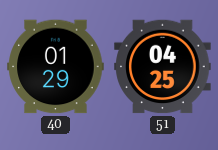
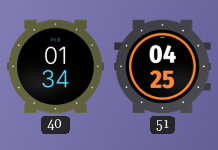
40: 01:29 -> 01:34 (56, 67)
